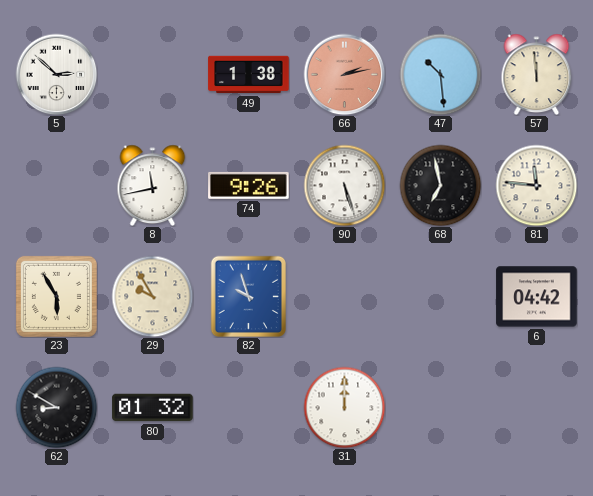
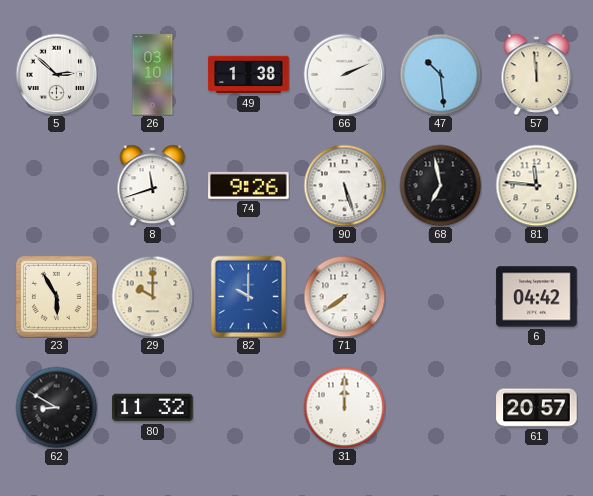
26: none -> 03:10 (153, 75)
66: 2:13 -> 2:11 (344, 74)
66 dial: salmon -> white (344, 74)
8: 11:43 -> 11:42 (153, 185)
29: 9:55 -> 10:00 (152, 296)
82: 9:57 -> 10:00 (248, 296)
71: none -> 7:39 (344, 296)
80: 01:32 -> 11:32 (153, 408)
61: none -> 20:57 (537, 408)
